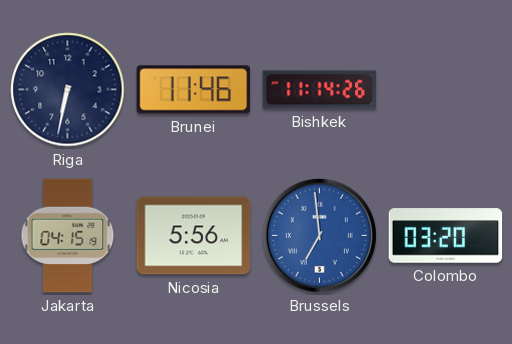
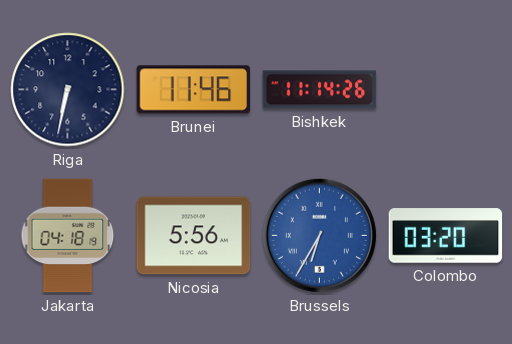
Jakarta: 04:15 -> 04:18 (68, 236)
Brussels: 6:59 -> 6:35 (319, 235)
